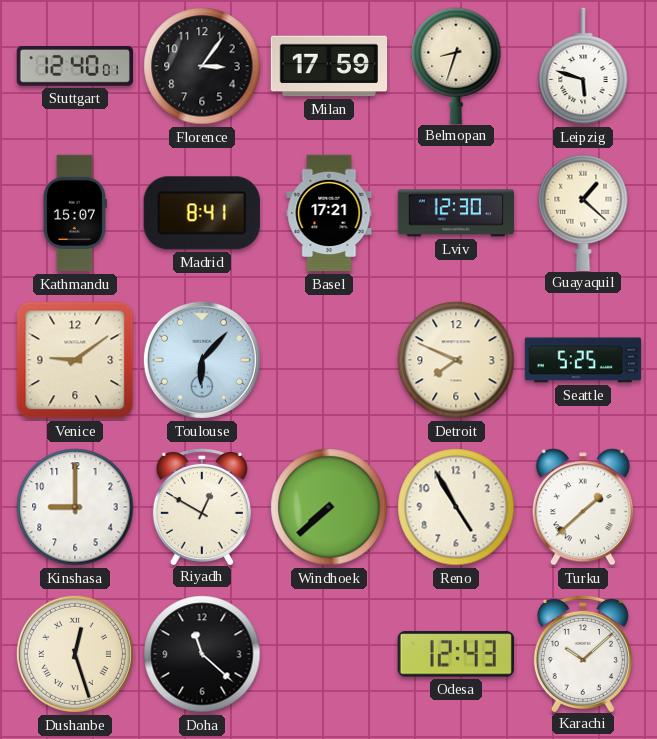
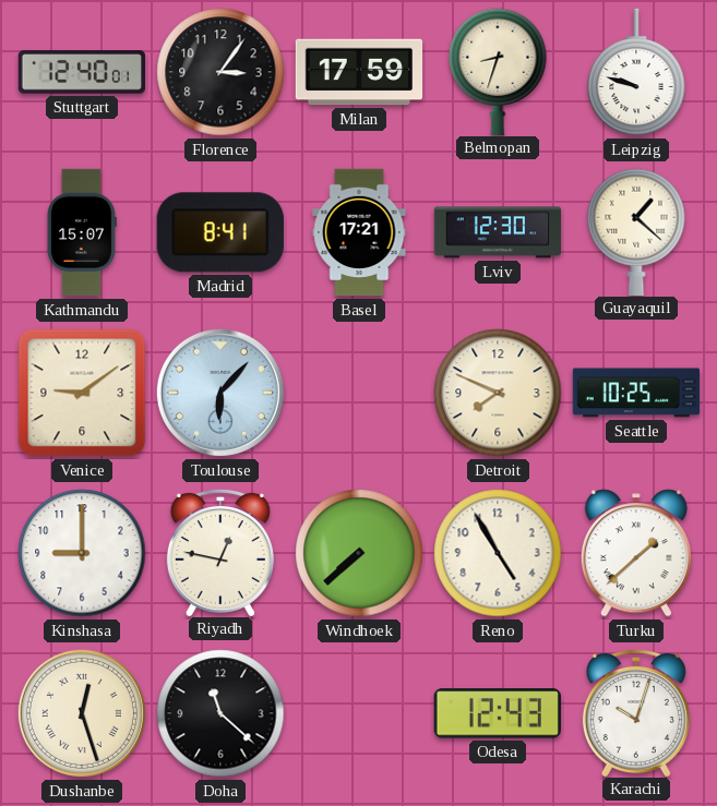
Leipzig: 5:48 -> 9:48 (636, 72)
Seattle: 5:25 -> 10:25 (636, 393)
Riyadh: 12:50 -> 12:47 (220, 552)
Karachi: 10:08 -> 10:03 (636, 712)
